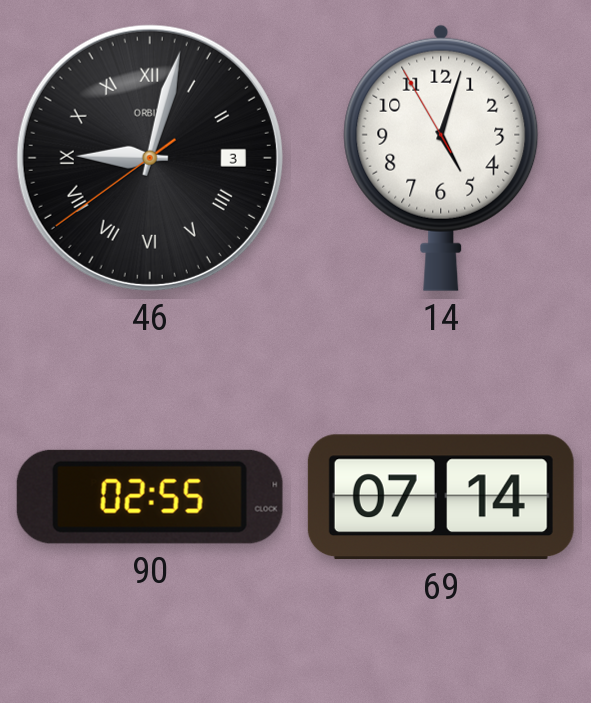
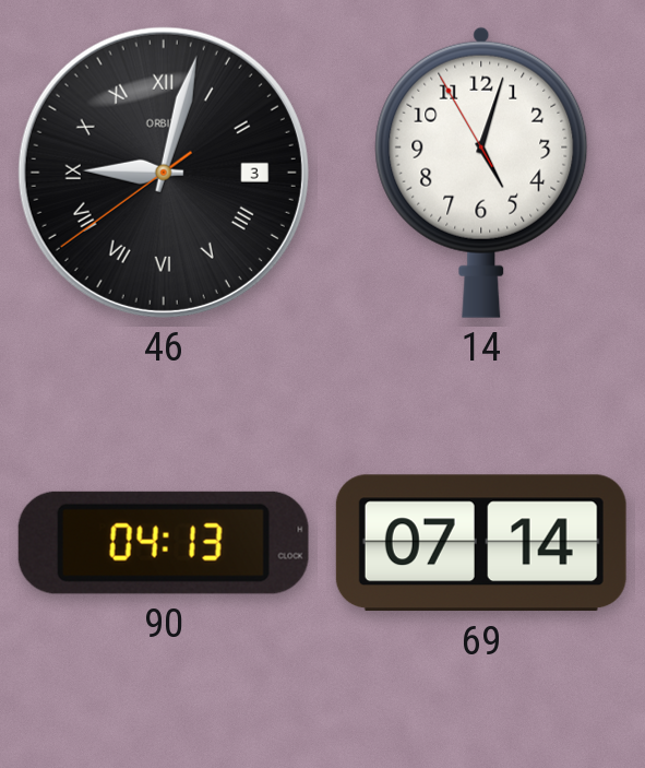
90: 02:55 -> 04:13 (164, 543)
